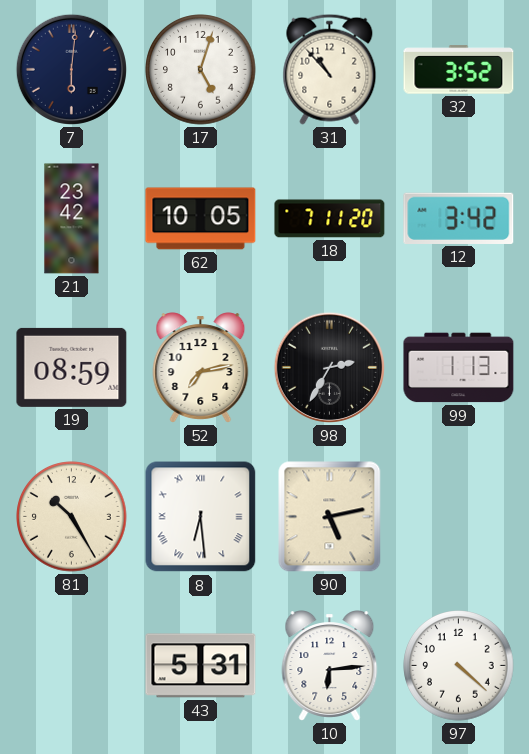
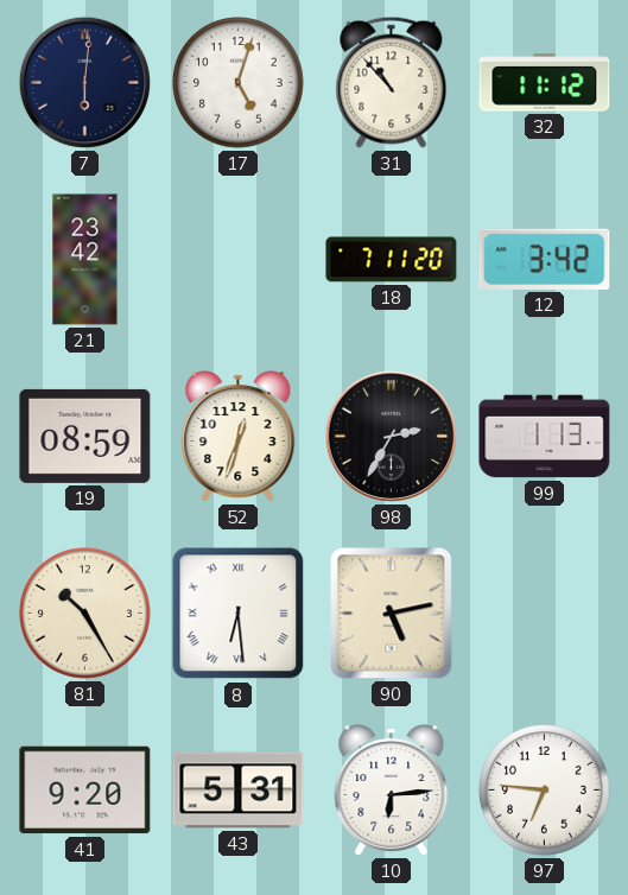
32: 3:52 -> 11:12 (545, 83)
62: 10:05 -> none (201, 219)
52: 7:13 -> 12:33 (239, 437)
41: none -> 9:20 (85, 791)
97: 4:22 -> 6:46 (545, 791)
